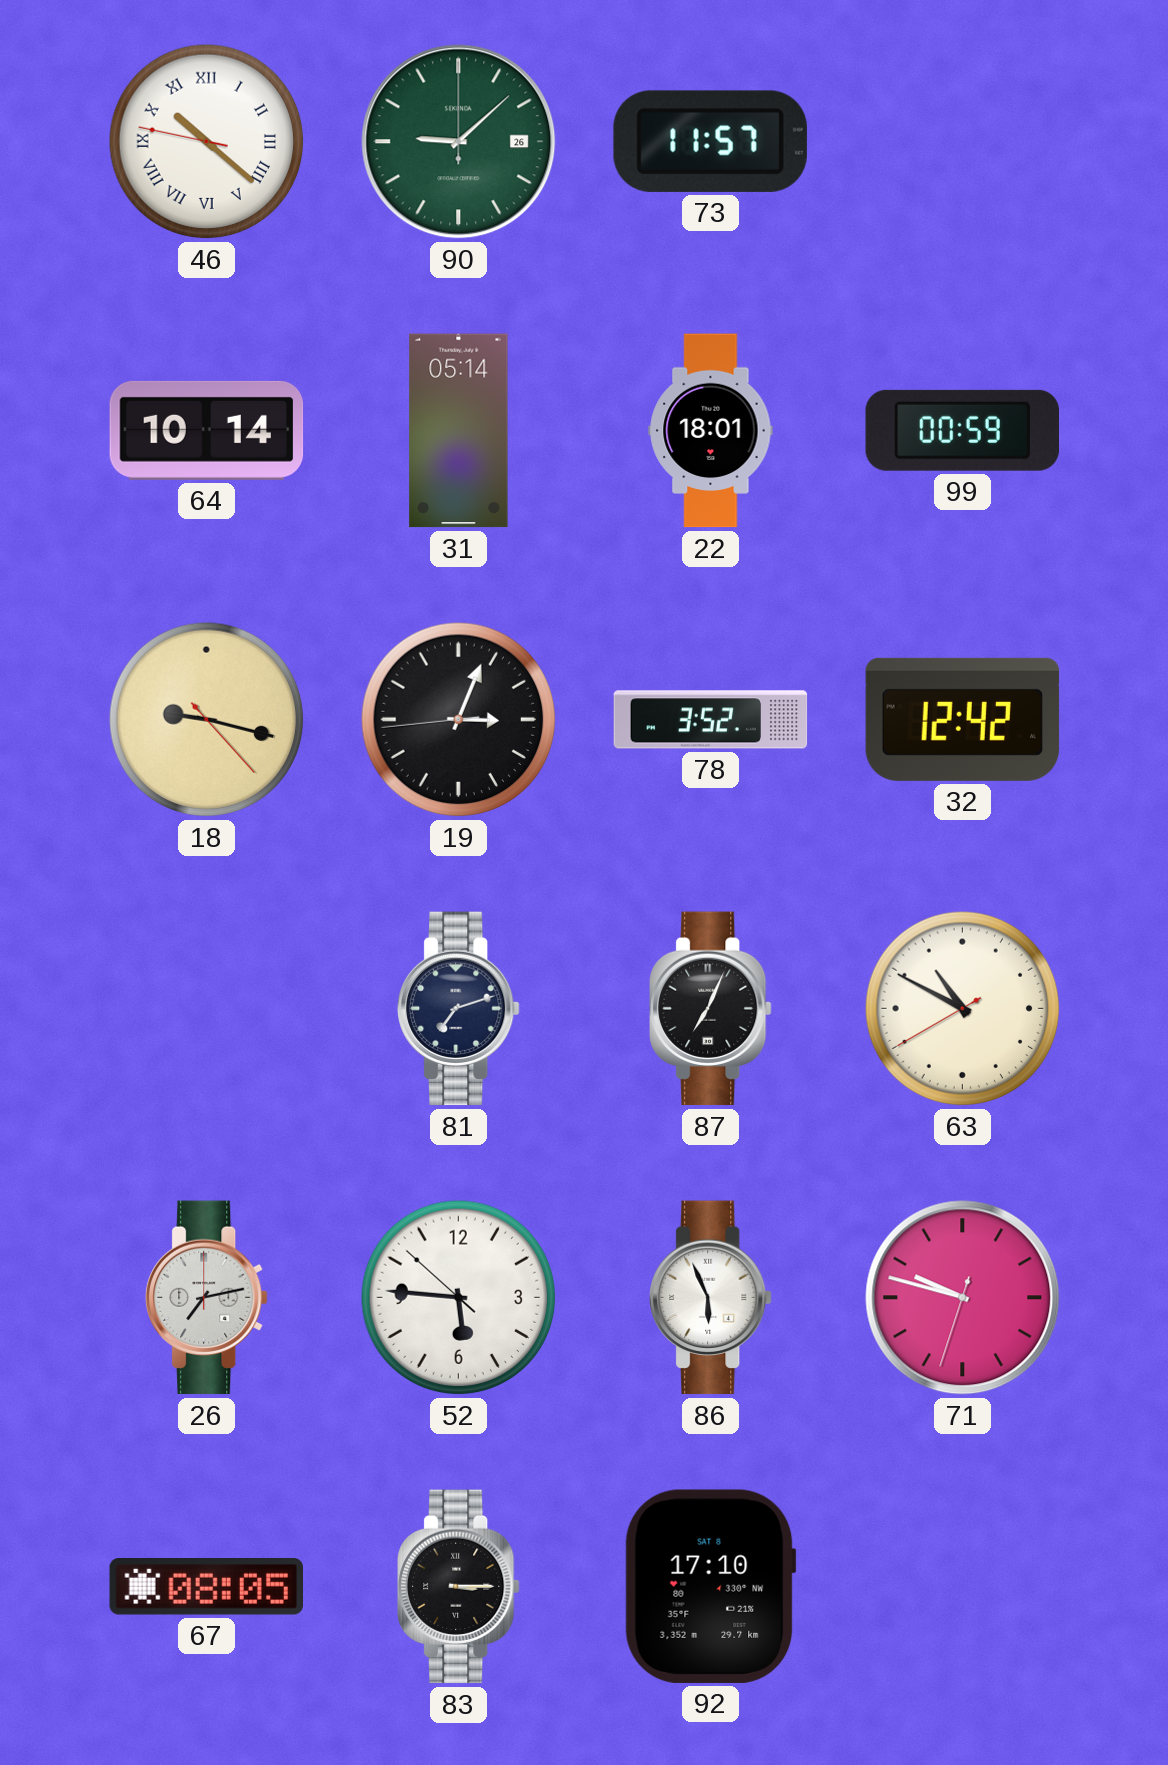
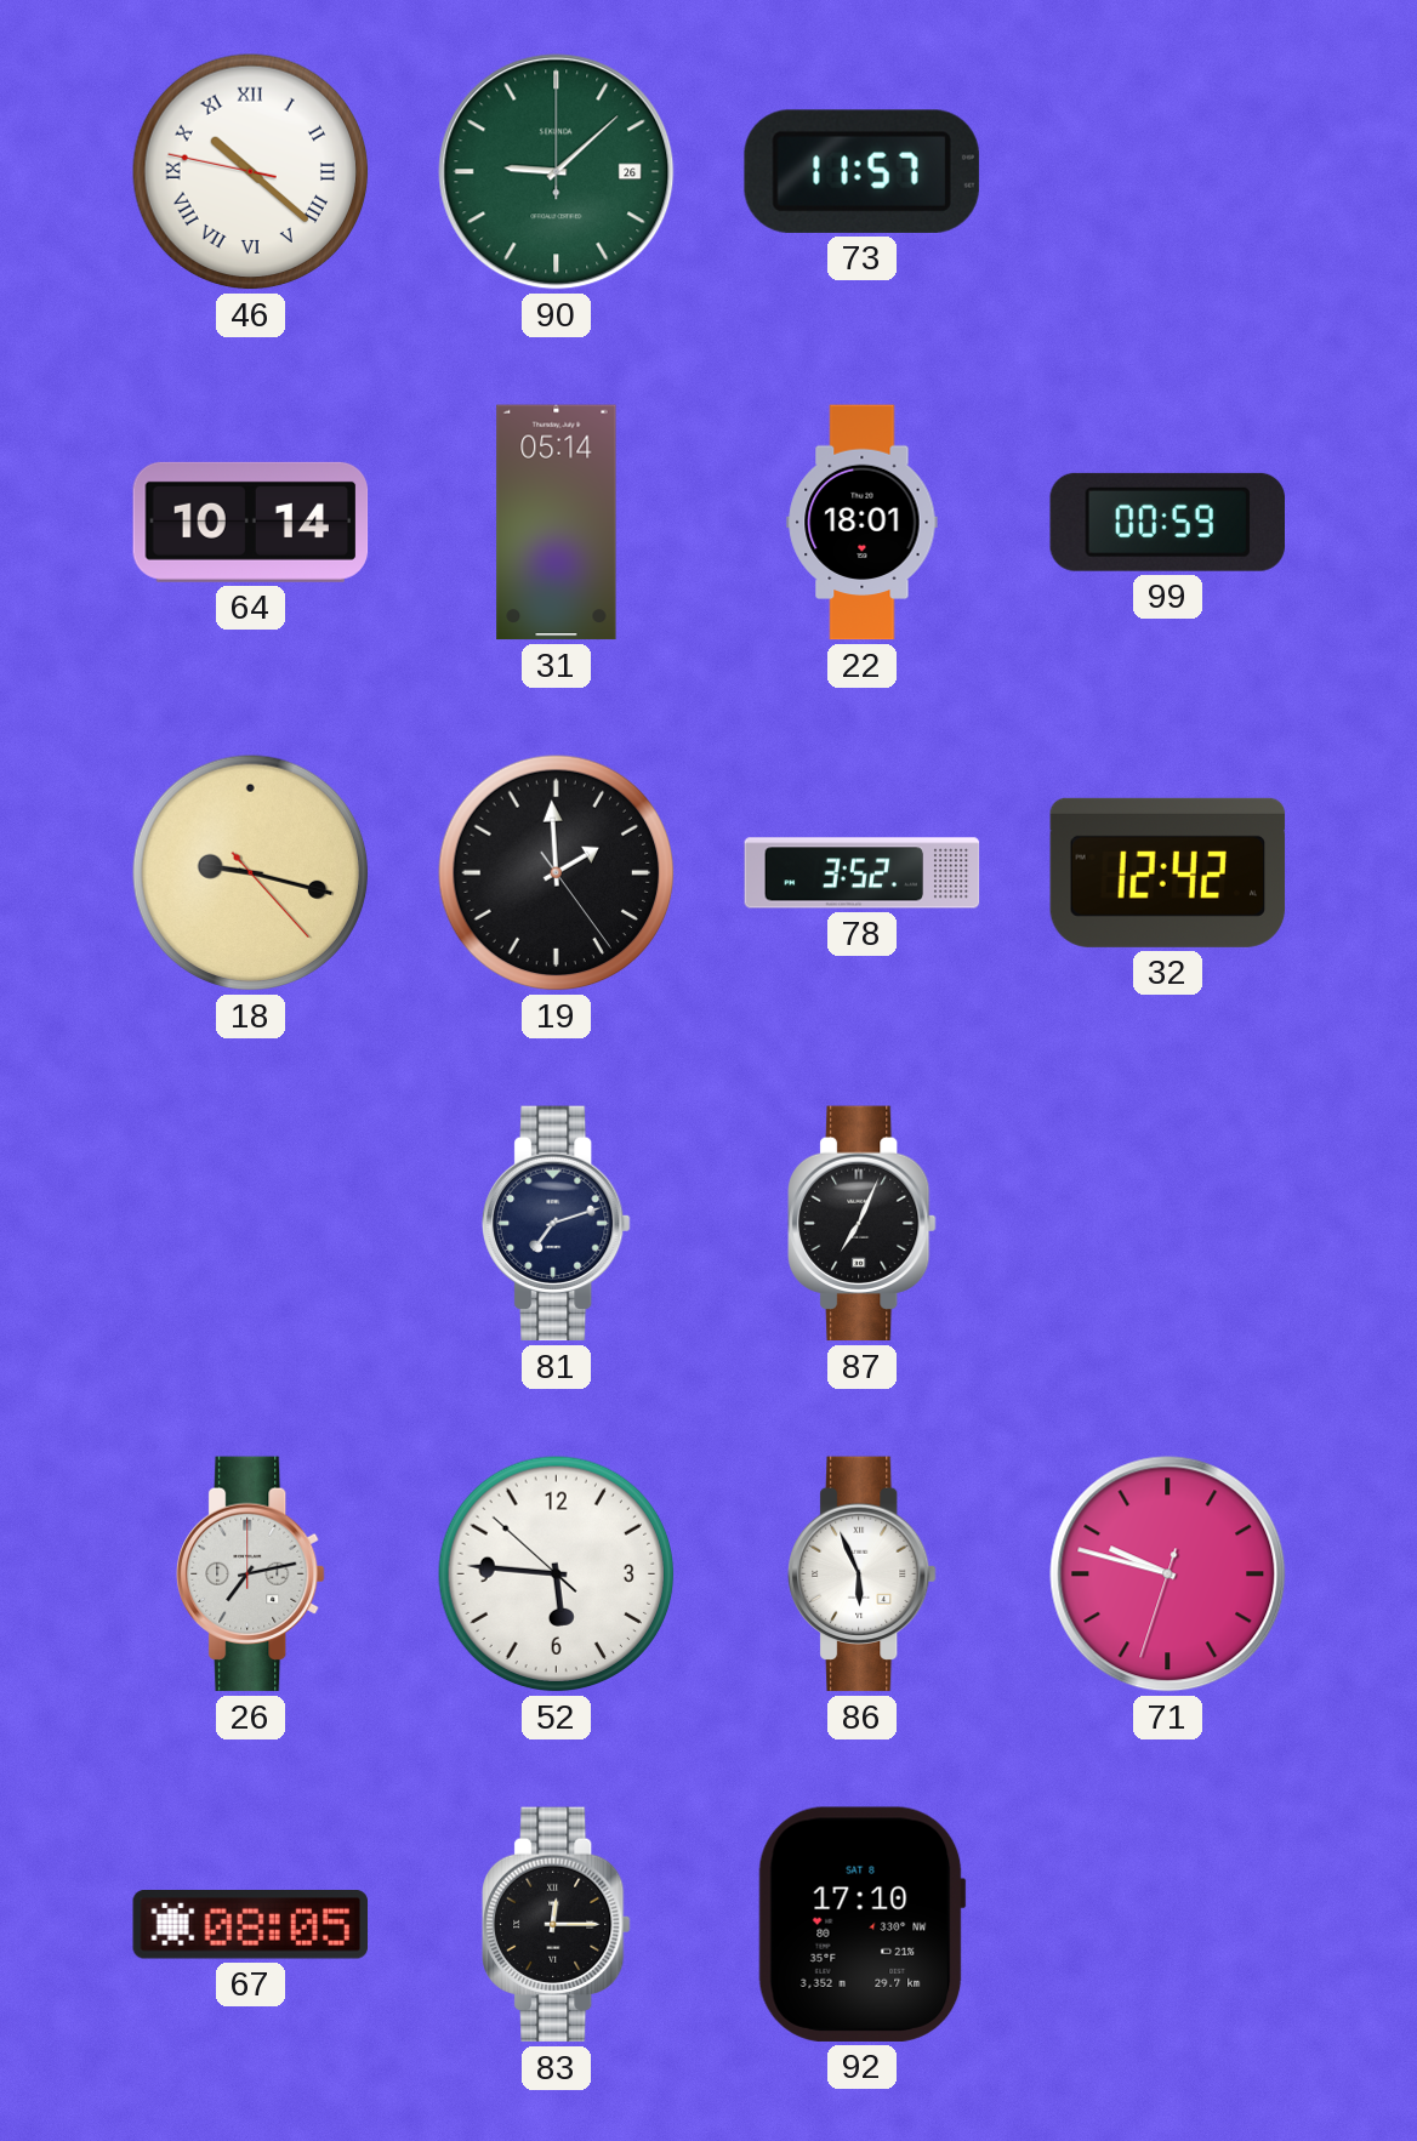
19: 3:03 -> 1:59 (557, 873)
63: 10:49 -> none (963, 1009)
83: 3:15 -> 12:15 (557, 1925)
